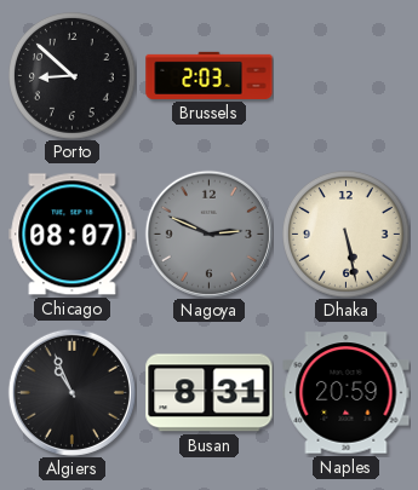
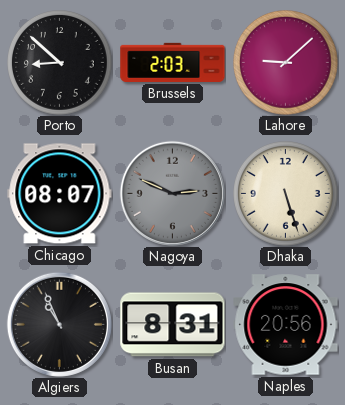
Lahore: none -> 9:08 (286, 63)
Dhaka: 5:28 -> 5:27 (286, 194)
Naples: 20:59 -> 20:56 (286, 325)
